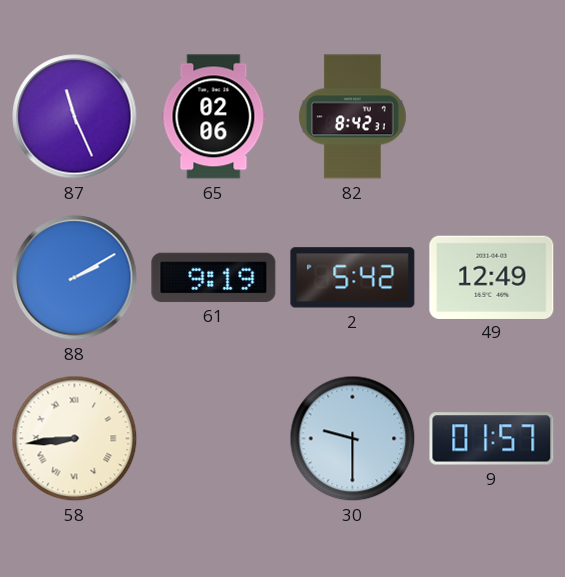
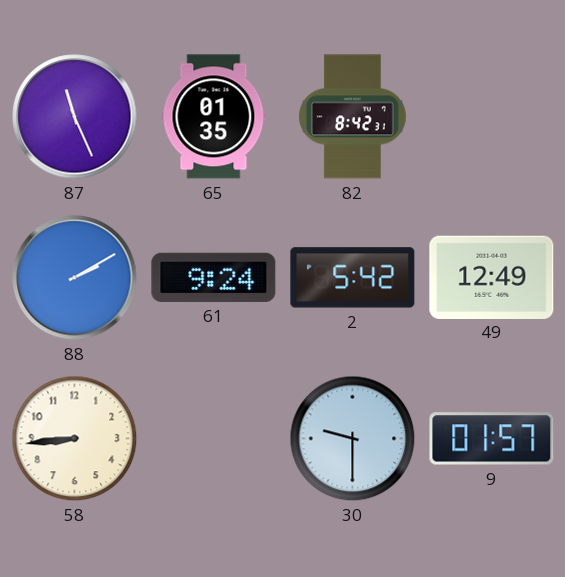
65: 02:06 -> 01:35 (214, 117)
61: 9:19 -> 9:24 (214, 277)
58 numerals: Roman -> Arabic (75, 439)
